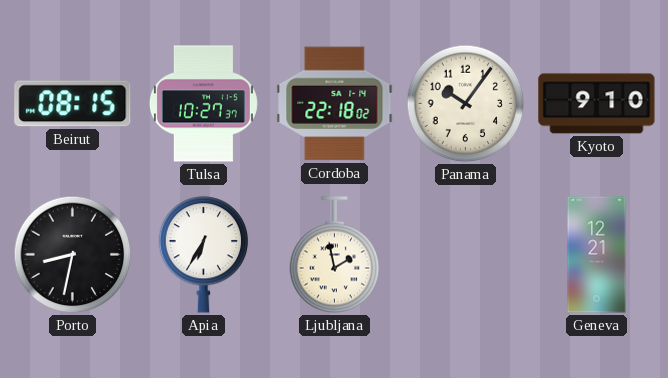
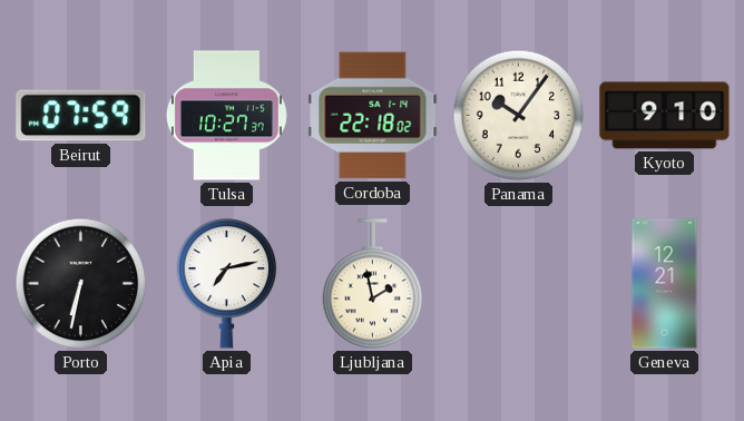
Beirut: 08:15 -> 07:59 (81, 116)
Porto: 8:32 -> 6:32 (81, 284)
Apia: 6:35 -> 7:13 (227, 284)
